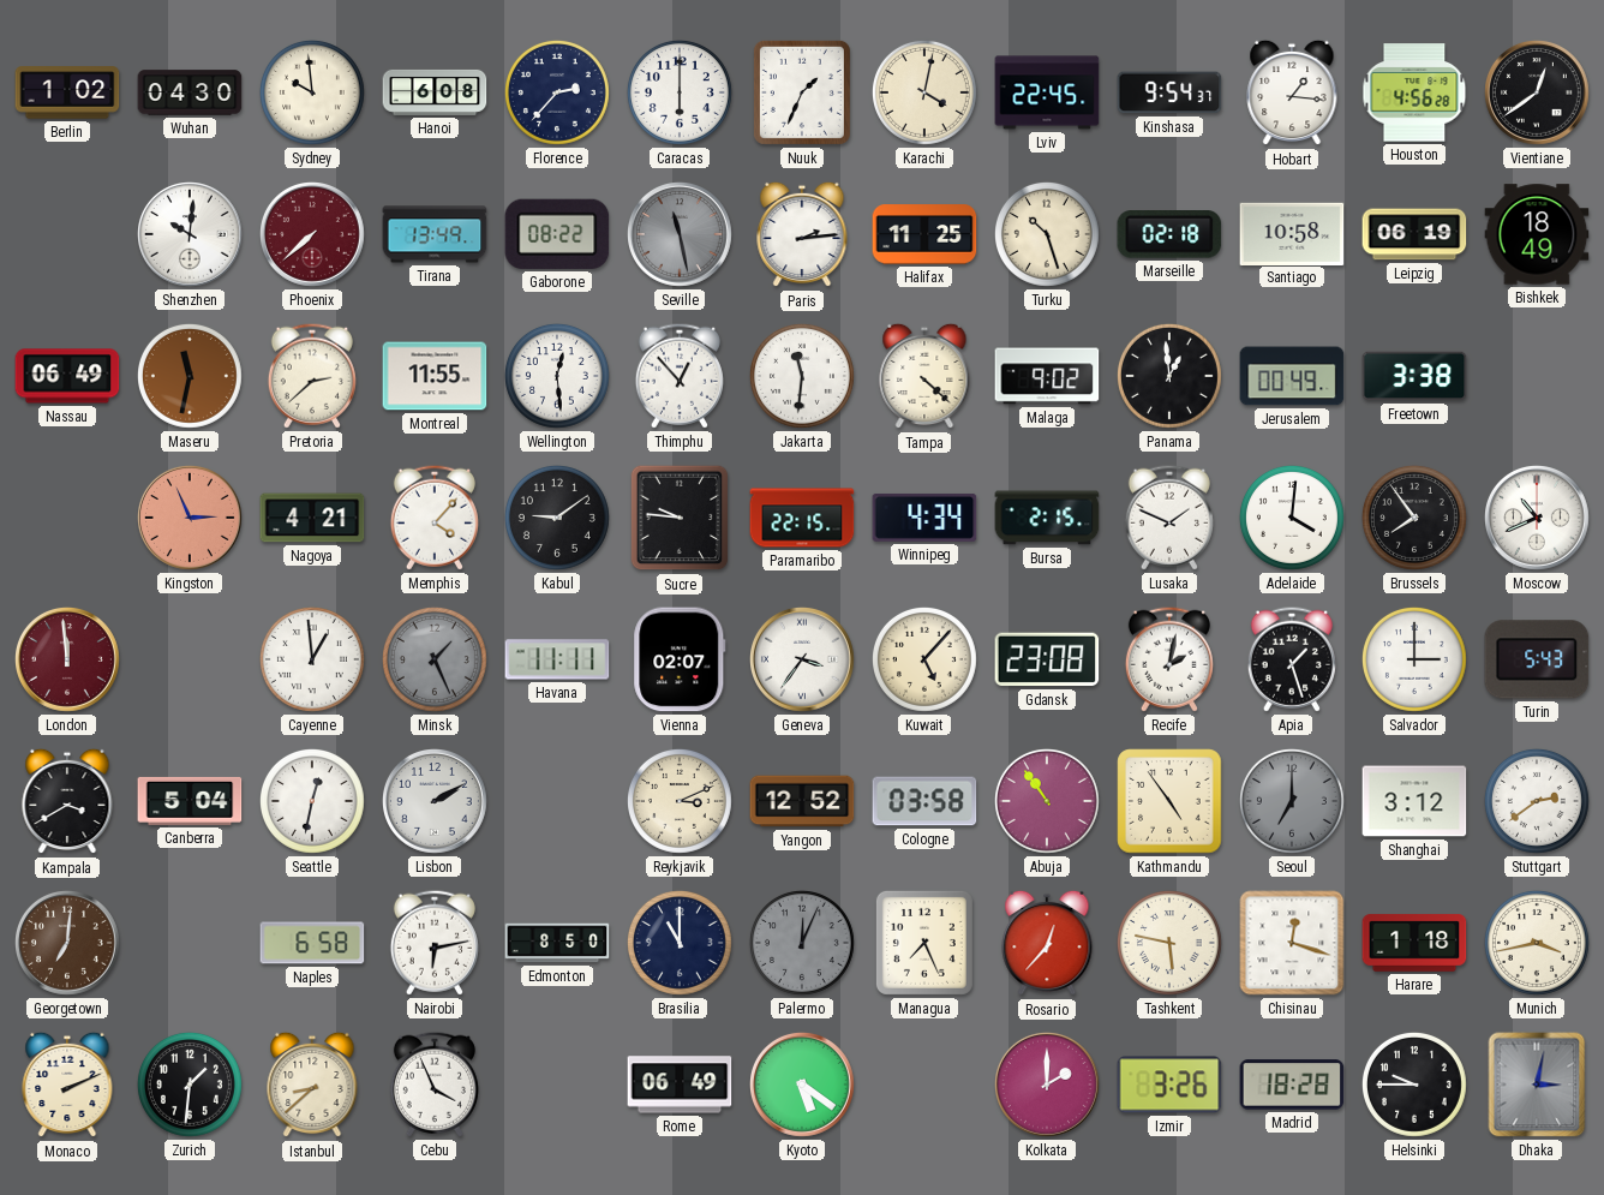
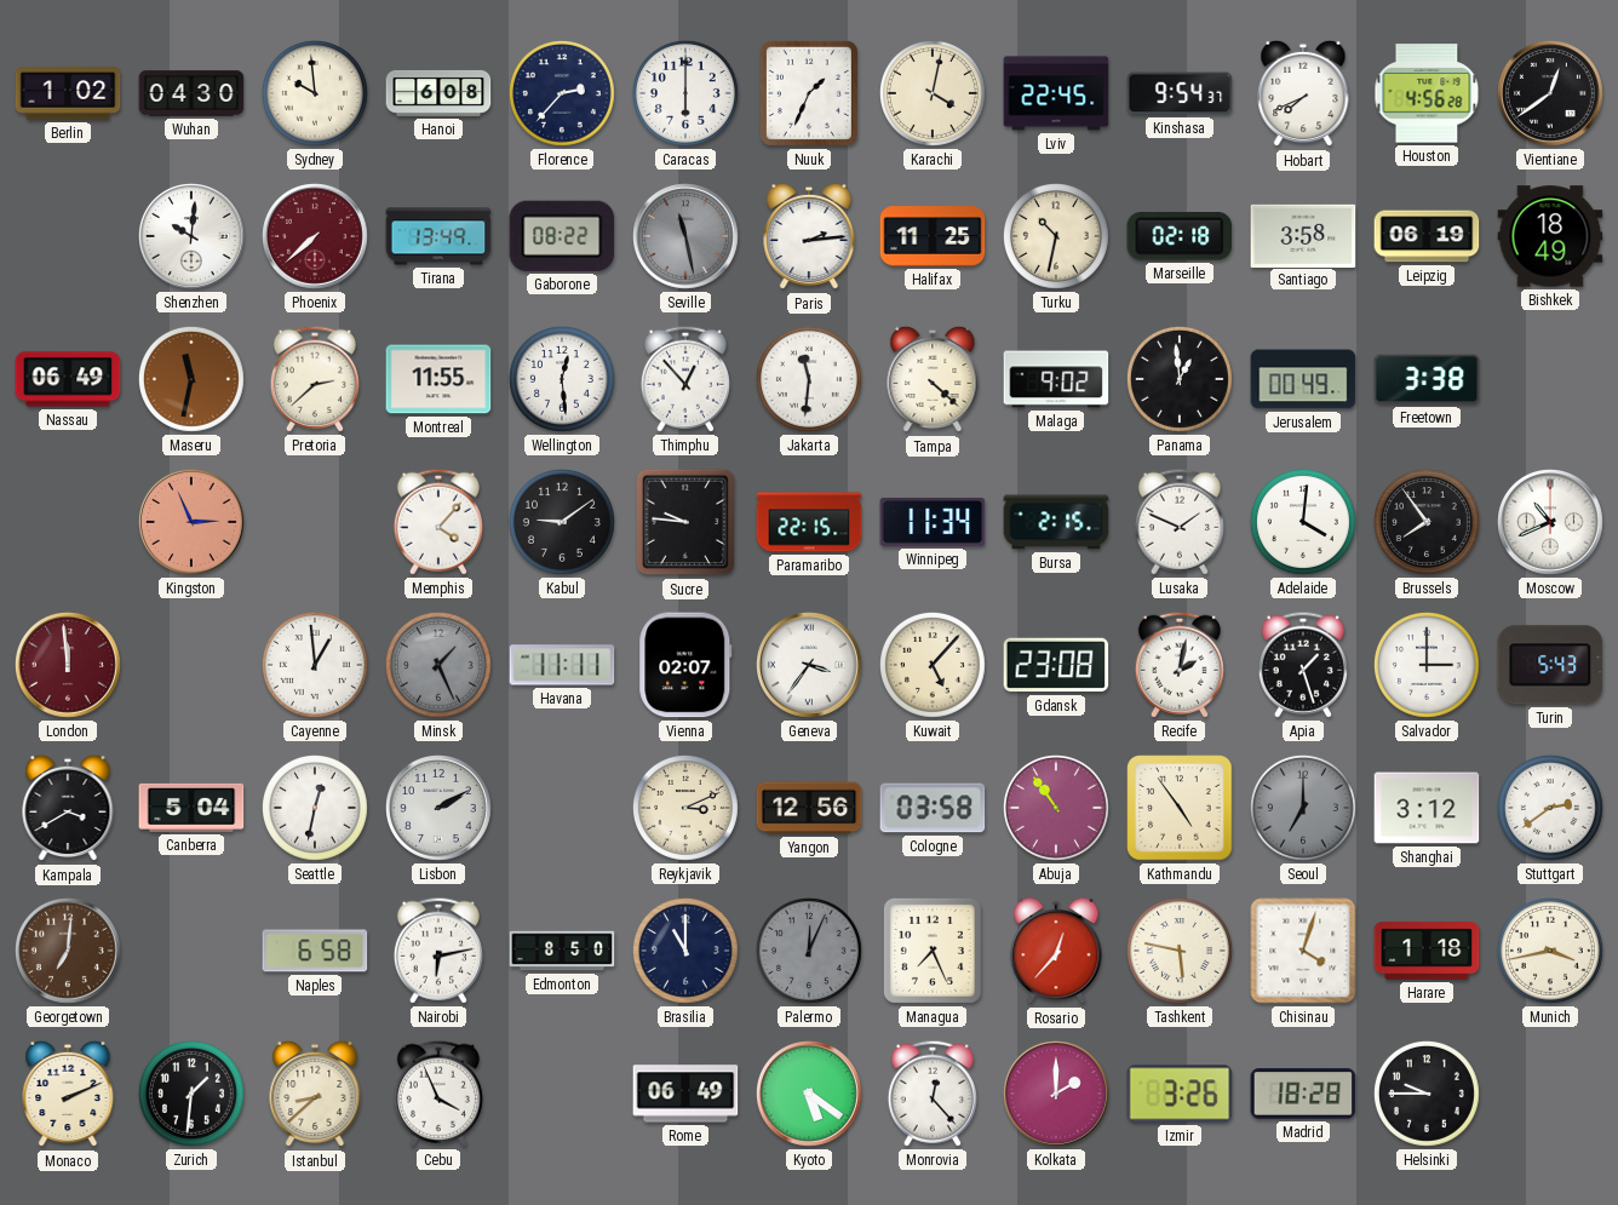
Hobart: 1:16 -> 7:41 (1303, 93)
Turku: 10:27 -> 10:32 (1056, 236)
Santiago: 10:58 -> 3:58 (1303, 235)
Nagoya: 4:21 -> none (312, 518)
Winnipeg: 4:34 -> 11:34 (933, 522)
Yangon: 12:52 -> 12:56 (809, 808)
Chisinau: 12:18 -> 4:03 (1303, 951)
Monrovia: none -> 12:23 (933, 1094)
Dhaka: 3:02 -> none (1537, 1085)
